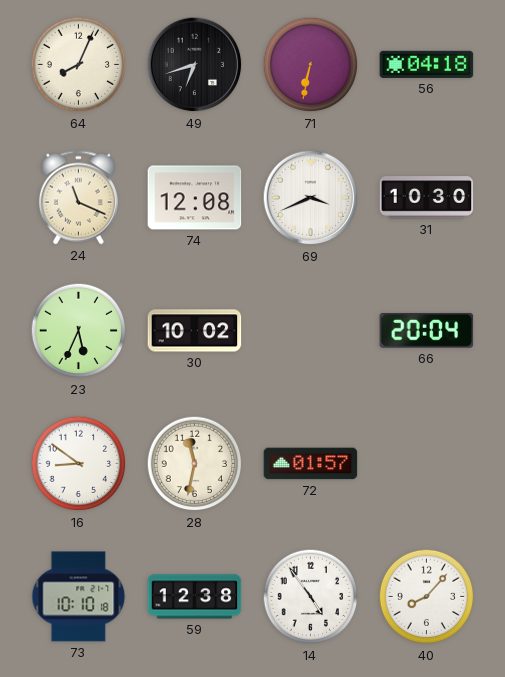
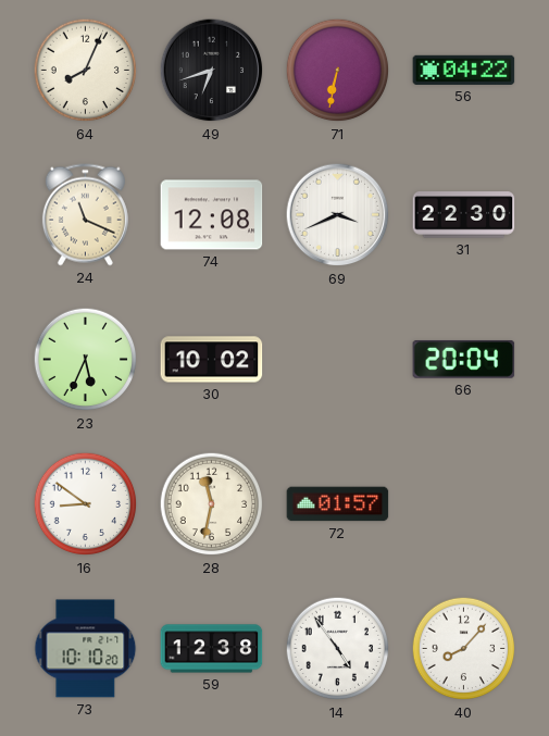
56: 04:18 -> 04:22 (464, 70)
31: 10:30 -> 22:30 (464, 215)
73: 10:10:18 -> 10:10:20 (86, 649)
